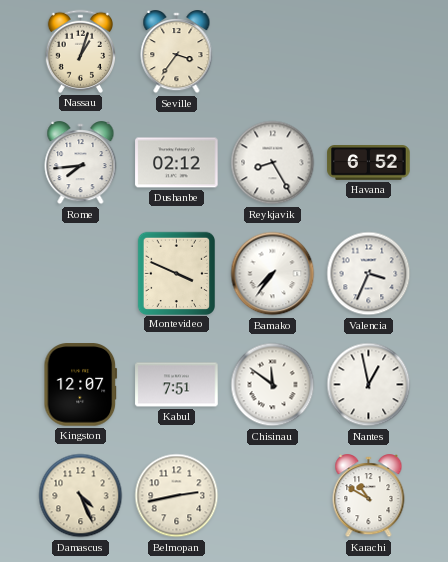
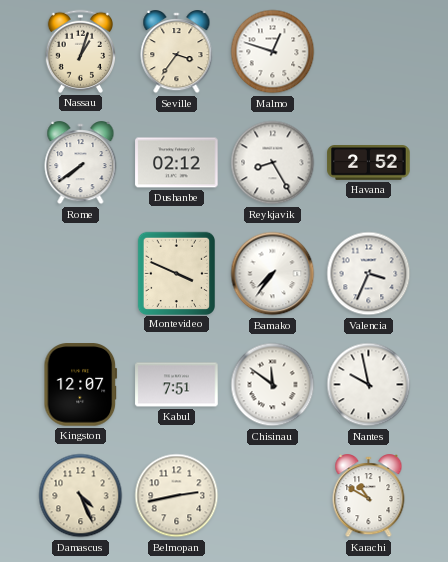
Malmo: none -> 12:48 (273, 52)
Rome: 7:44 -> 7:39 (81, 163)
Havana: 6:52 -> 2:52 (369, 163)
Nantes: 12:58 -> 9:58 (369, 385)
